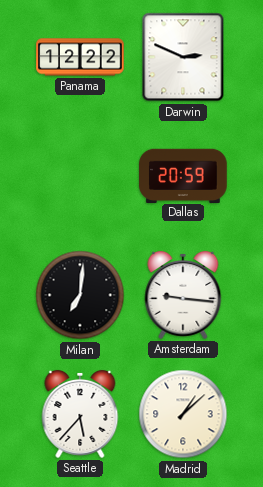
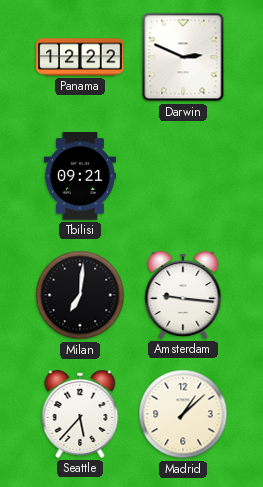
Tbilisi: none -> 09:21 (80, 176)
Dallas: 20:59 -> none (183, 175)
